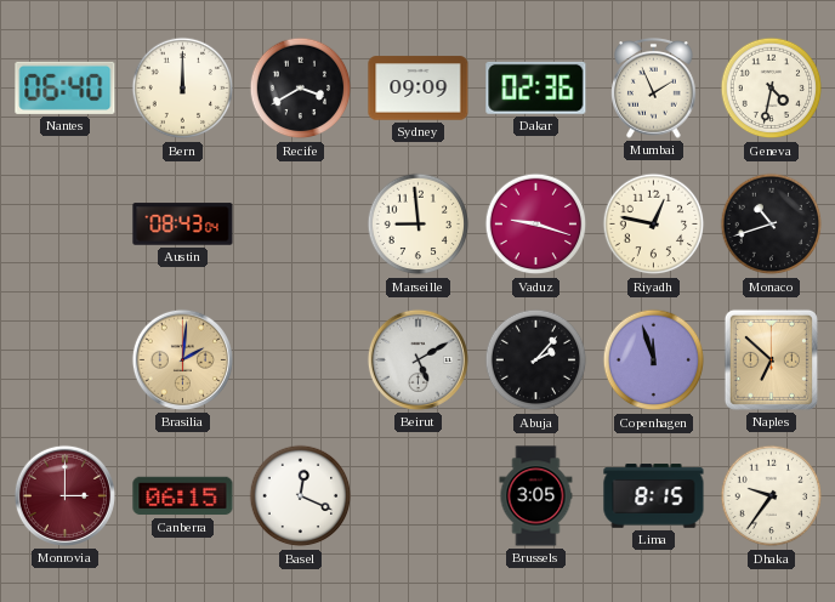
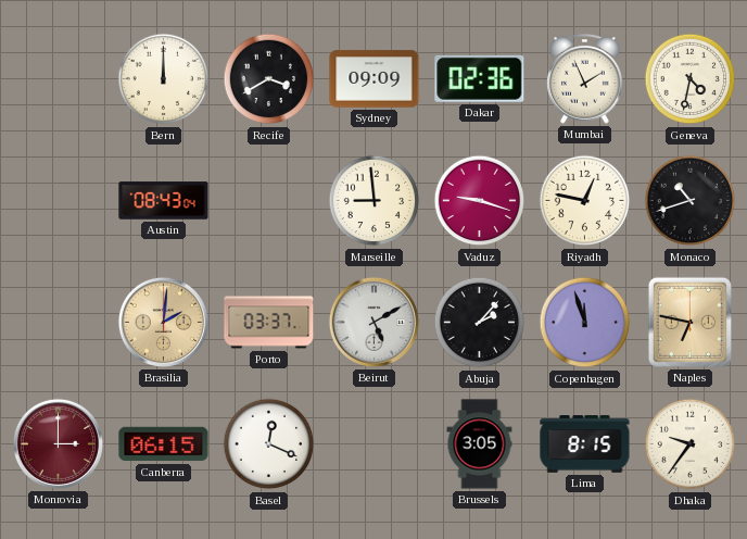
Nantes: 06:40 -> none (66, 87)
Porto: none -> 03:37 (269, 323)
Naples: 6:52 -> 6:47 (689, 322)
